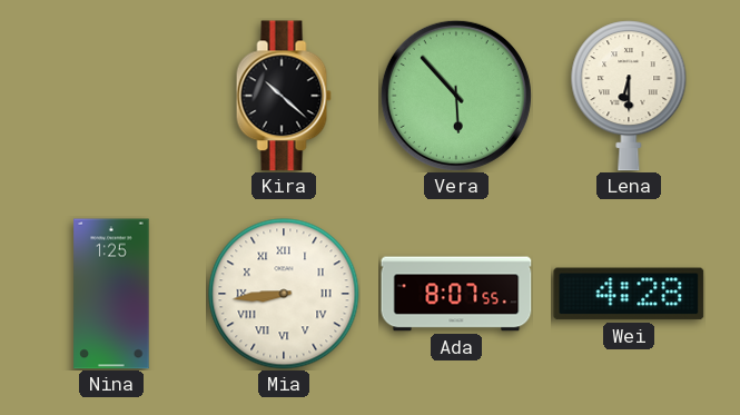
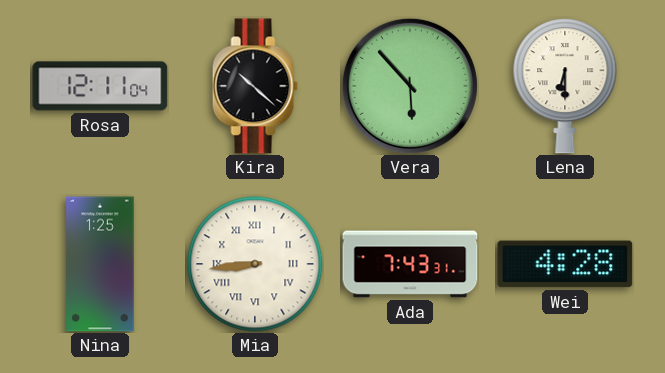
Rosa: none -> 12:11 (100, 86)
Ada: 8:07 -> 7:43 (410, 264)
